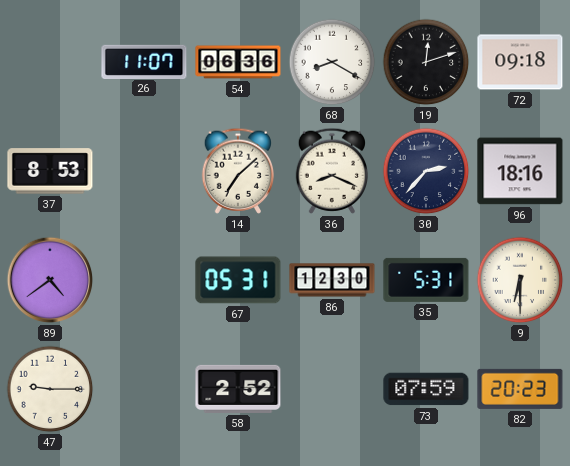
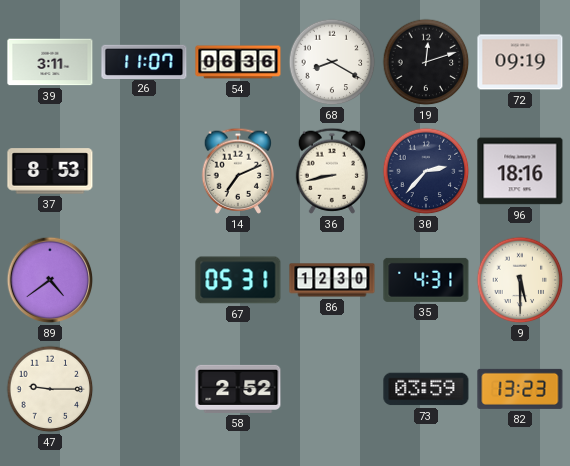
39: none -> 3:11 (50, 62)
72: 09:18 -> 09:19 (520, 62)
14: 7:08 -> 7:11 (238, 171)
36: 8:19 -> 8:43 (332, 171)
35: 5:31 -> 4:31 (426, 280)
9: 6:30 -> 5:30 (520, 280)
73: 07:59 -> 03:59 (426, 389)
82: 20:23 -> 13:23 (520, 389)
